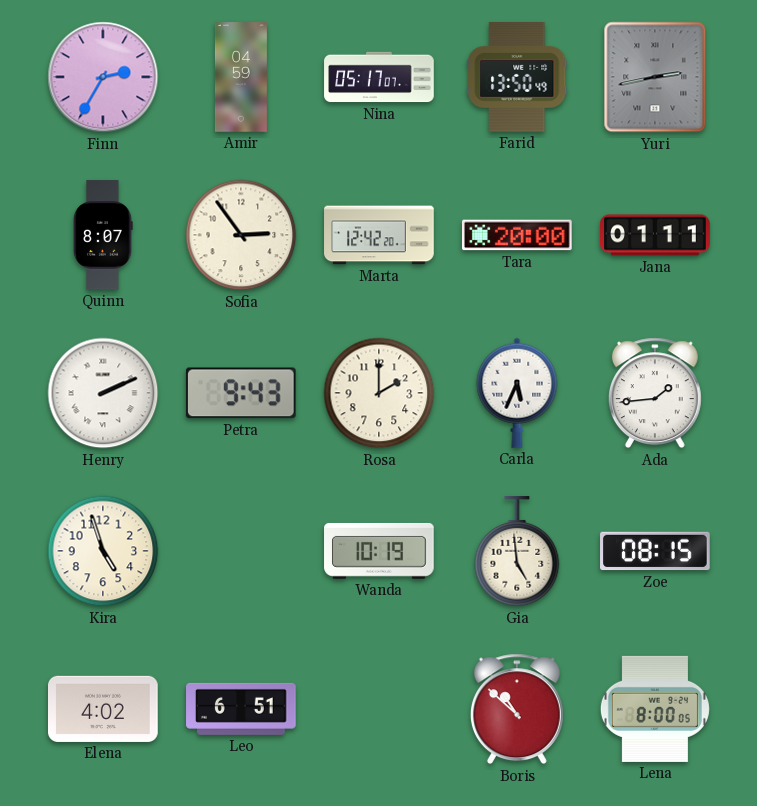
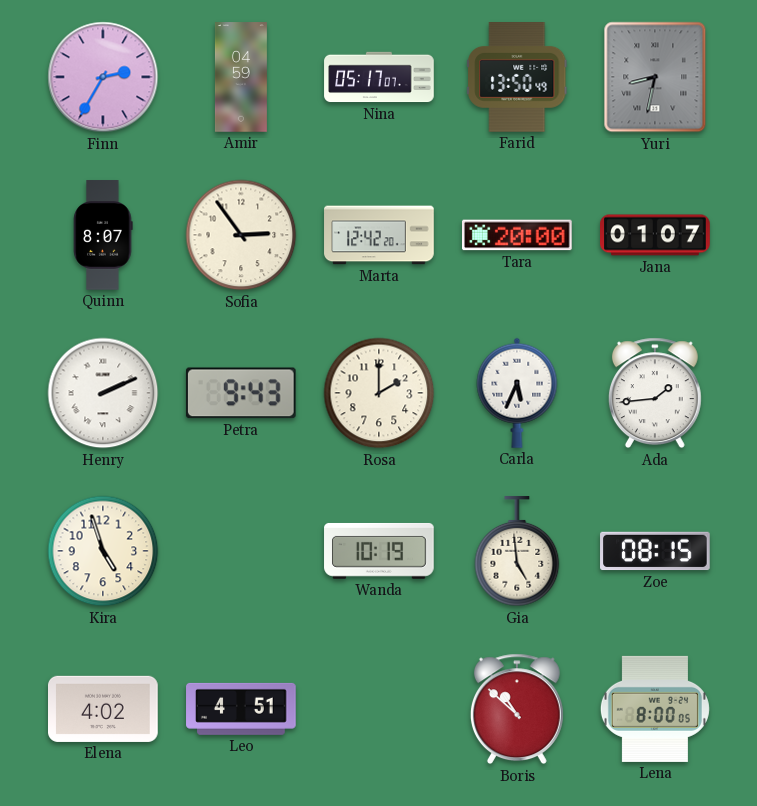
Yuri: 2:43 -> 8:32 (655, 77)
Jana: 01:11 -> 01:07 (655, 235)
Leo: 6:51 -> 4:51 (241, 709)
